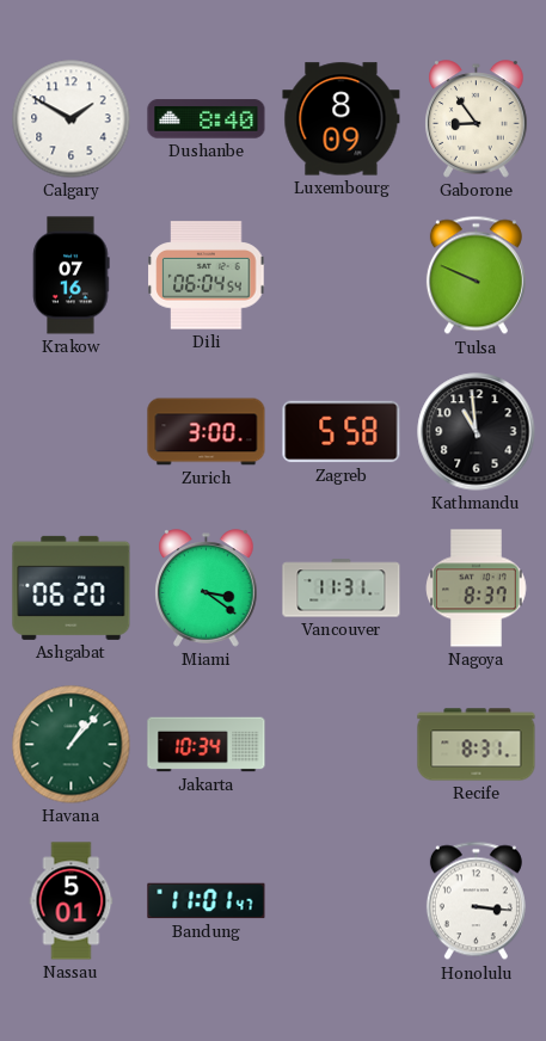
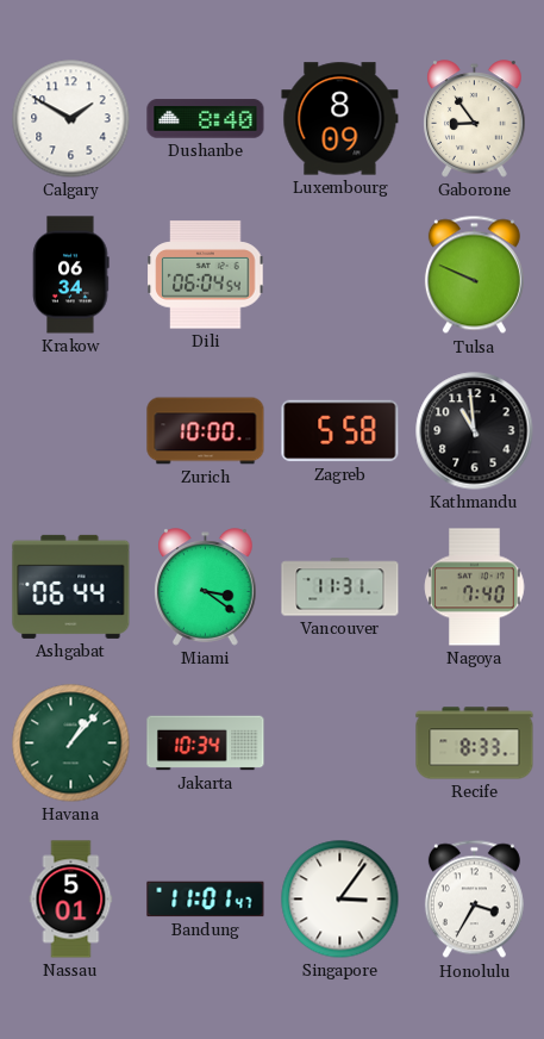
Krakow: 07:16 -> 06:34 (71, 275)
Zurich: 3:00 -> 10:00 (206, 431)
Ashgabat: 06:20 -> 06:44 (71, 586)
Nagoya: 8:37 -> 7:40 (475, 587)
Recife: 8:31 -> 8:33 (475, 744)
Singapore: none -> 3:06 (340, 900)
Honolulu: 3:16 -> 3:35 (474, 900)
